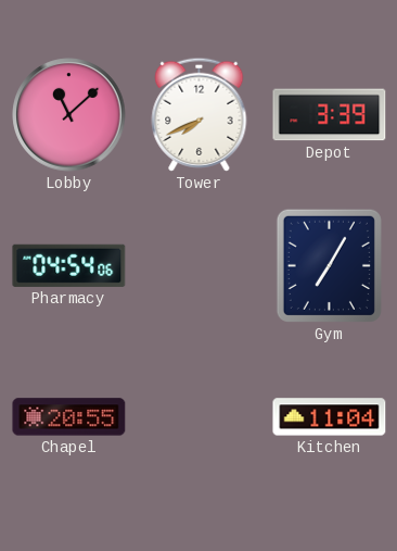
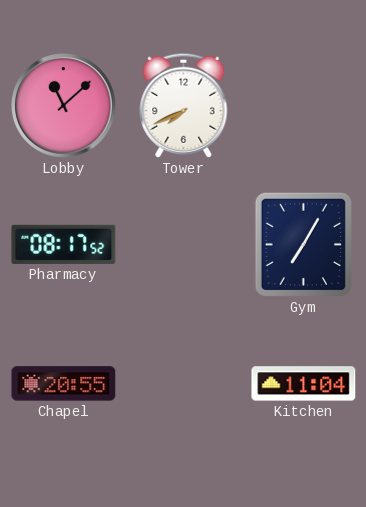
Depot: 3:39 -> none (330, 115)
Pharmacy: 04:54 -> 08:17 (64, 244)
